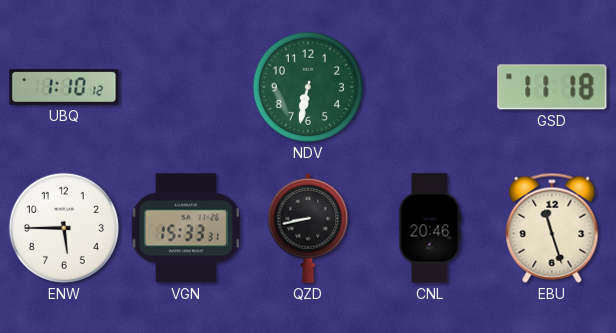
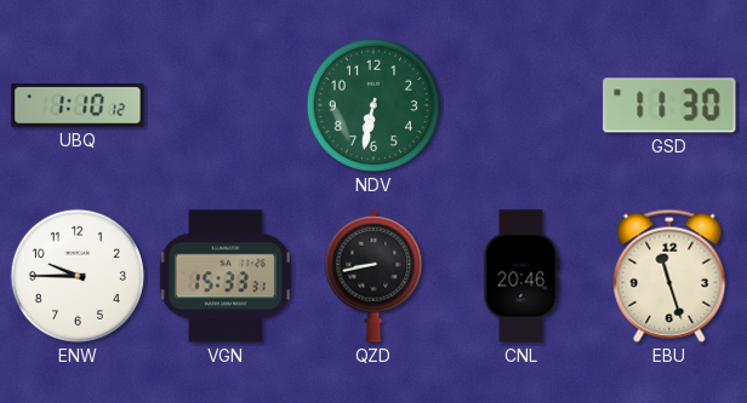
GSD: 11:18 -> 11:30 (669, 105)
ENW: 5:45 -> 9:45 (78, 276)
